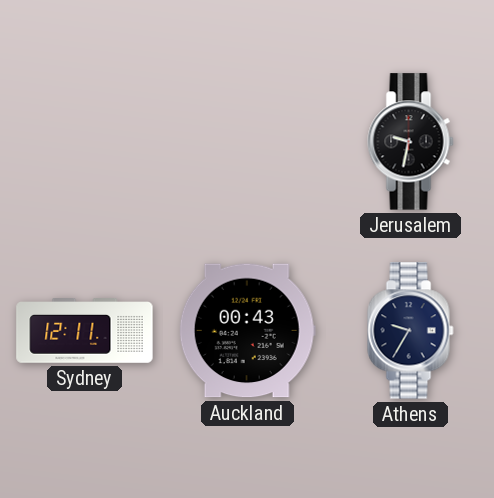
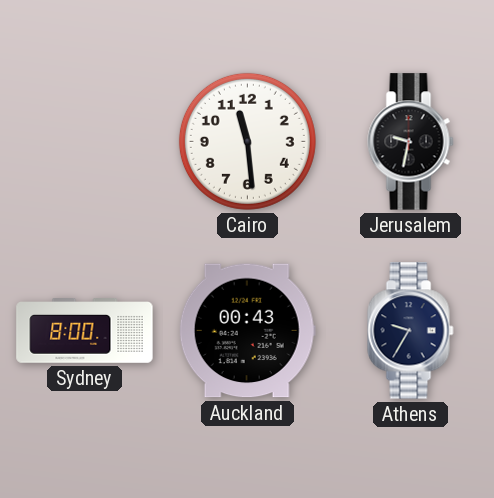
Cairo: none -> 11:29 (247, 141)
Sydney: 12:11 -> 8:00 (85, 331)
